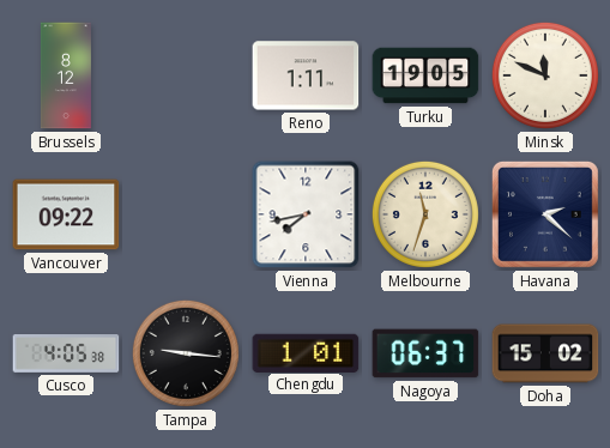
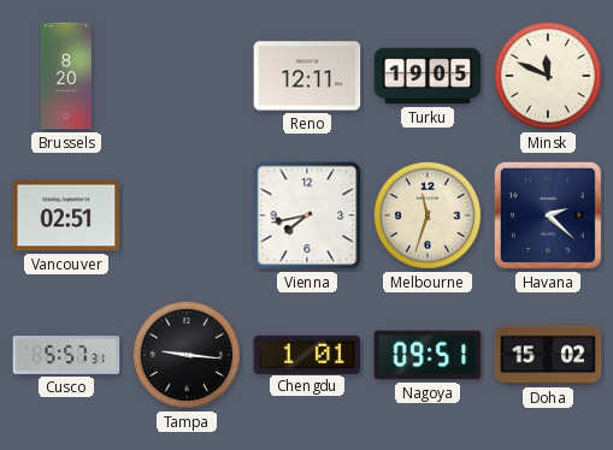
Brussels: 8:12 -> 8:20 (66, 76)
Reno: 1:11 -> 12:11 (307, 76)
Vancouver: 09:22 -> 02:51 (66, 215)
Cusco: 4:05 -> 5:57 (66, 356)
Nagoya: 06:37 -> 09:51 (428, 355)
